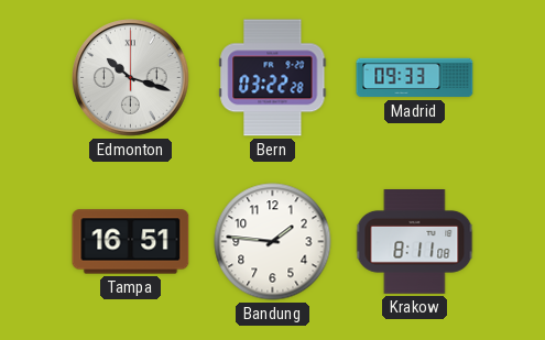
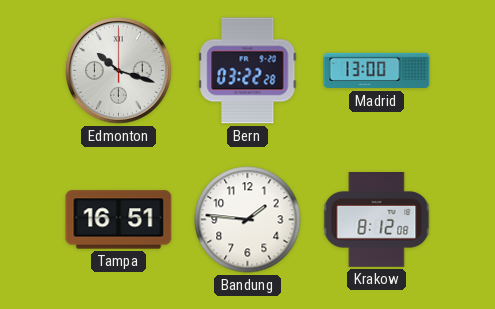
Madrid: 09:33 -> 13:00 (377, 71)
Krakow: 8:11 -> 8:12 (377, 220)
